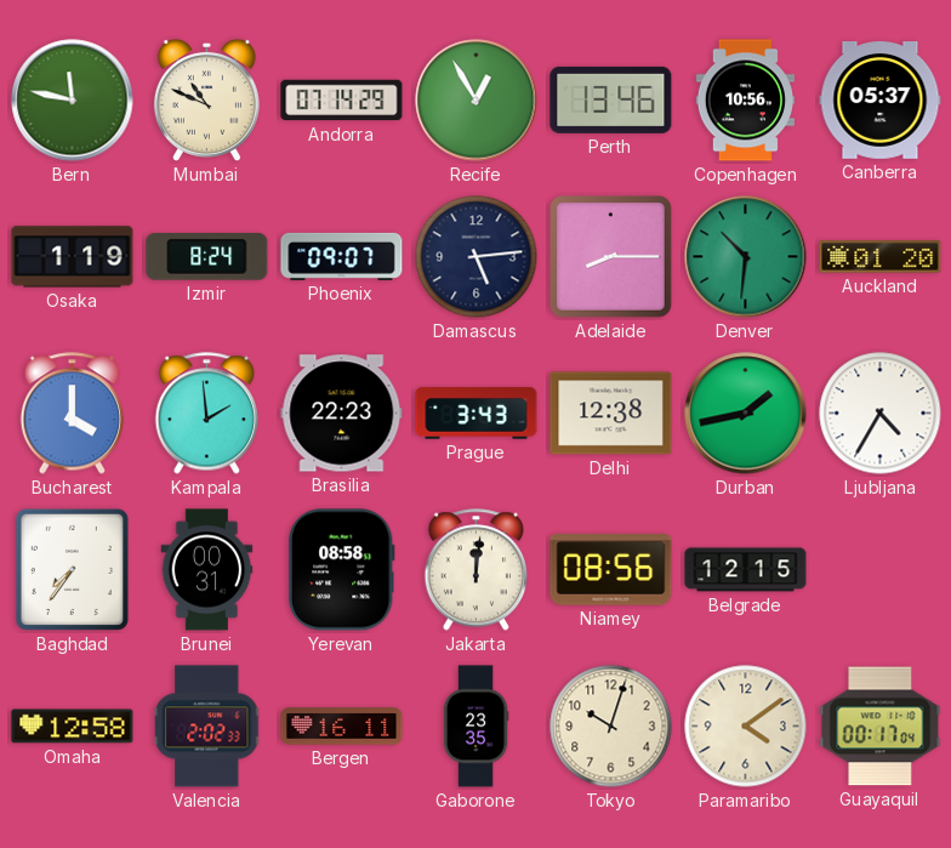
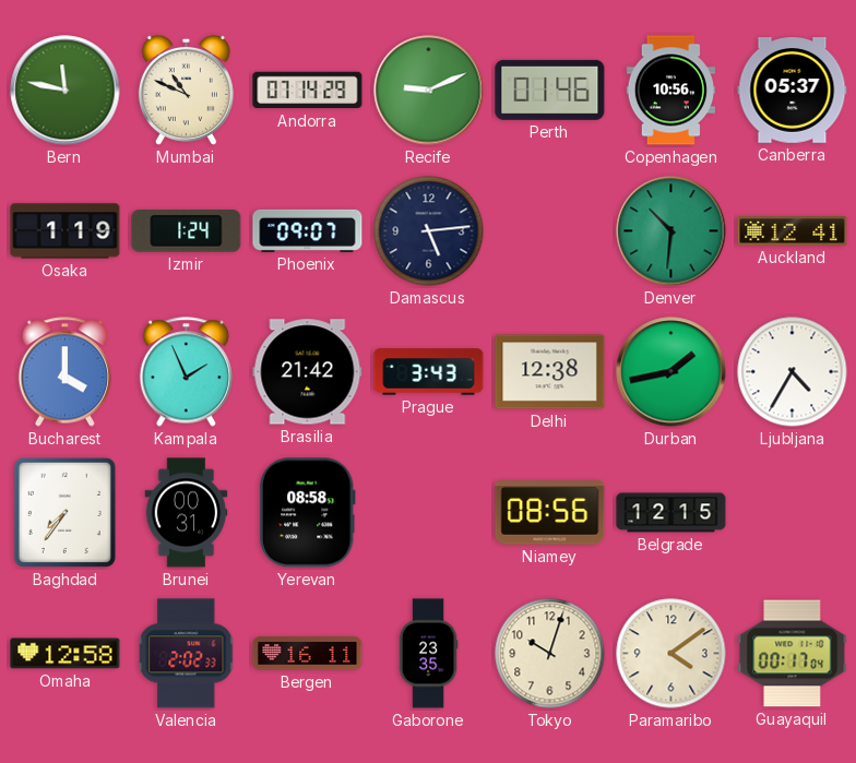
Recife: 12:55 -> 9:11 (429, 91)
Perth: 13:46 -> 01:46 (550, 90)
Izmir: 8:24 -> 1:24 (187, 231)
Adelaide: 8:15 -> none (611, 257)
Auckland: 01:20 -> 12:41 (793, 231)
Kampala: 1:59 -> 1:56 (186, 372)
Brasilia: 22:23 -> 21:42 (308, 372)
Jakarta: 12:01 -> none (475, 570)
